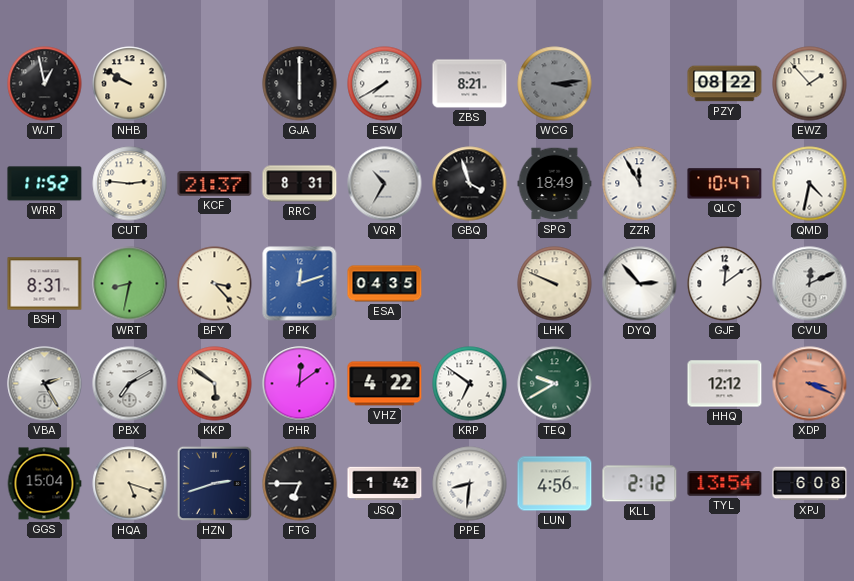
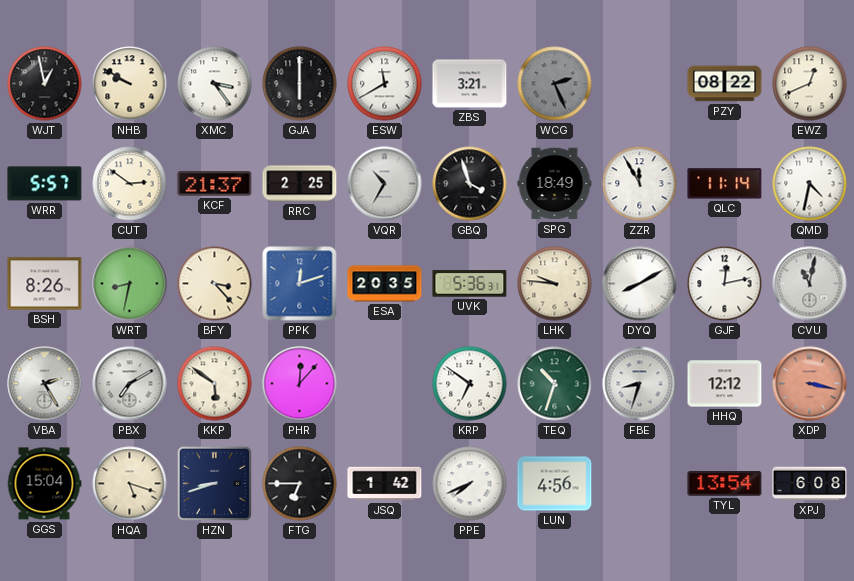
XMC: none -> 3:24 (215, 84)
ESW: 7:40 -> 11:40 (385, 84)
ZBS: 8:21 -> 3:21 (470, 84)
WCG: 3:14 -> 2:26 (555, 84)
EWZ: 1:53 -> 12:41 (810, 84)
WRR: 11:52 -> 5:57 (45, 184)
CUT: 2:46 -> 2:51 (130, 184)
RRC: 8:31 -> 2:25 (300, 184)
QLC: 10:47 -> 11:14 (725, 184)
BSH: 8:31 -> 8:26 (45, 284)
ESA: 04:35 -> 20:35 (385, 284)
UVK: none -> 5:36 (470, 284)
LHK: 9:49 -> 9:46 (555, 284)
DYQ: 2:53 -> 8:10 (640, 284)
GJF: 12:09 -> 12:13 (725, 284)
CVU: 12:11 -> 11:02 (810, 284)
PHR: 12:09 -> 12:07 (300, 384)
VHZ: 4:22 -> none (385, 384)
TEQ: 9:40 -> 10:33 (555, 384)
FBE: none -> 8:33 (640, 384)
XDP: 3:19 -> 3:17 (810, 384)
HZN: 2:42 -> 8:42 (214, 483)
PPE: 8:31 -> 7:41 (470, 484)
KLL: 2:12 -> none (640, 484)
